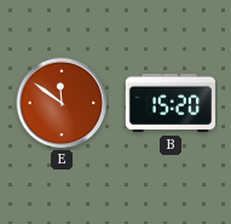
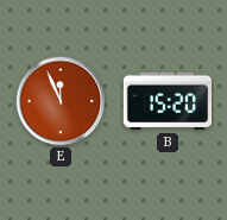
E: 11:51 -> 11:56 (61, 101)
